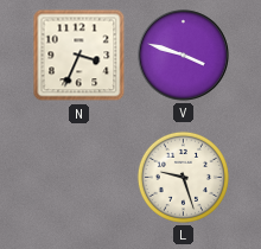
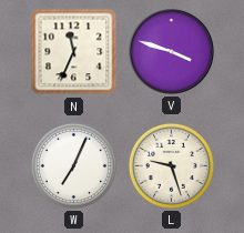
N: 3:34 -> 11:34 (74, 52)
W: none -> 7:04 (73, 165)
